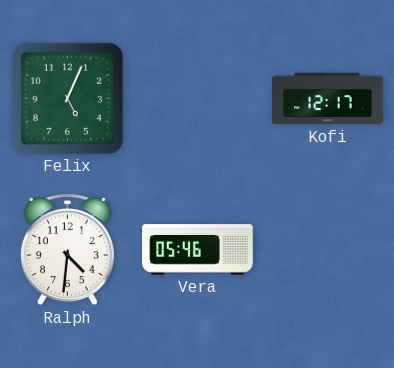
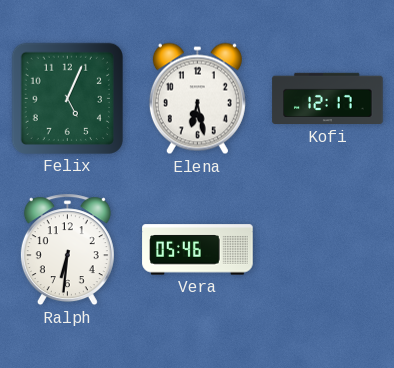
Elena: none -> 6:28 (197, 99)
Ralph: 4:31 -> 6:31 (67, 250)
